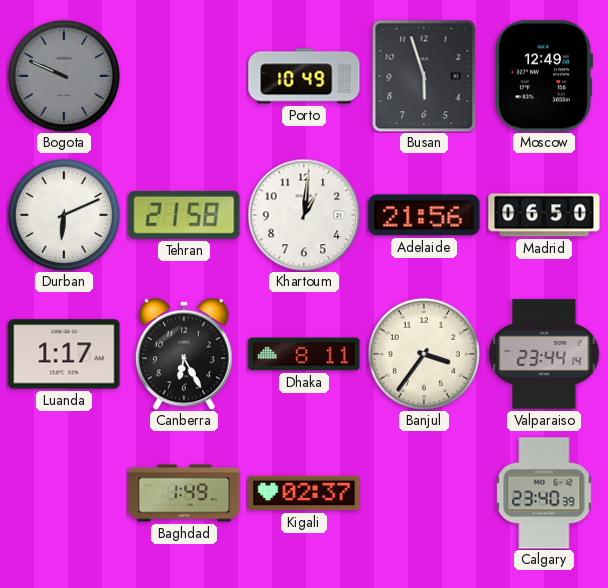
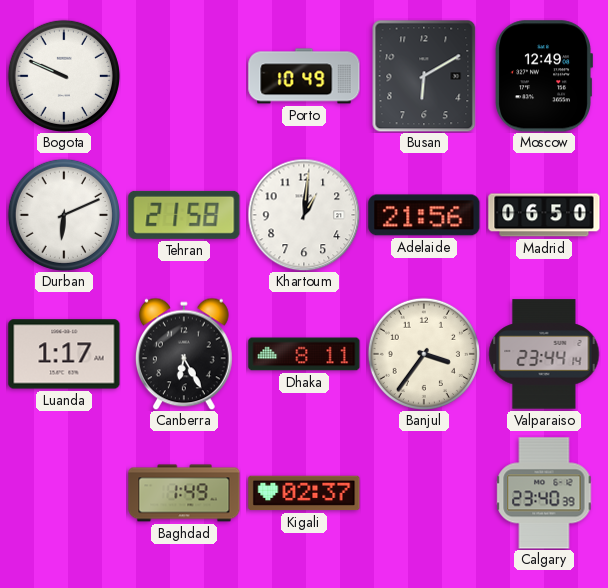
Bogota dial: grey -> white (64, 76)
Busan: 5:57 -> 6:10 (424, 76)
